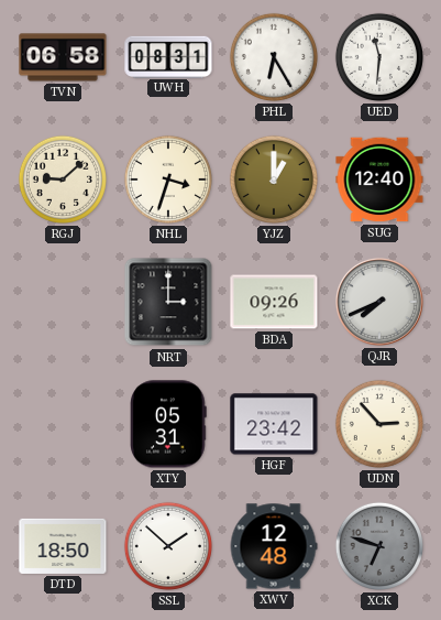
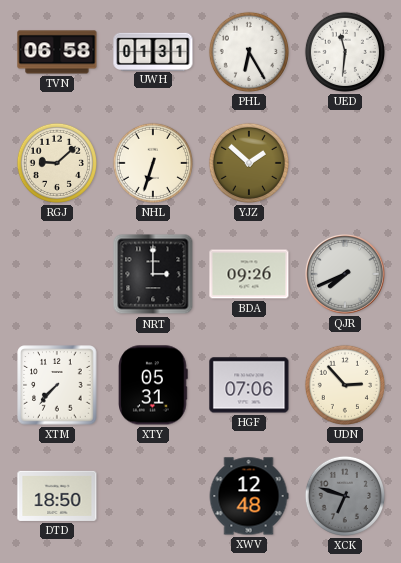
UWH: 08:31 -> 01:31 (153, 51)
NHL: 3:33 -> 6:33 (153, 163)
YJZ: 1:00 -> 1:52 (249, 163)
SUG: 12:40 -> none (379, 180)
XTM: none -> 7:37 (57, 385)
HGF: 23:42 -> 07:06 (249, 385)
SSL: 1:52 -> none (168, 546)
